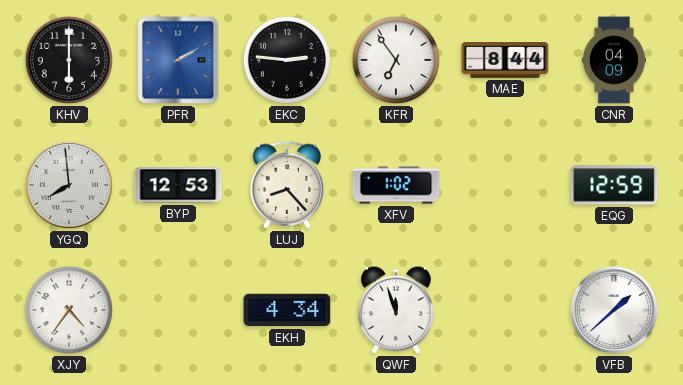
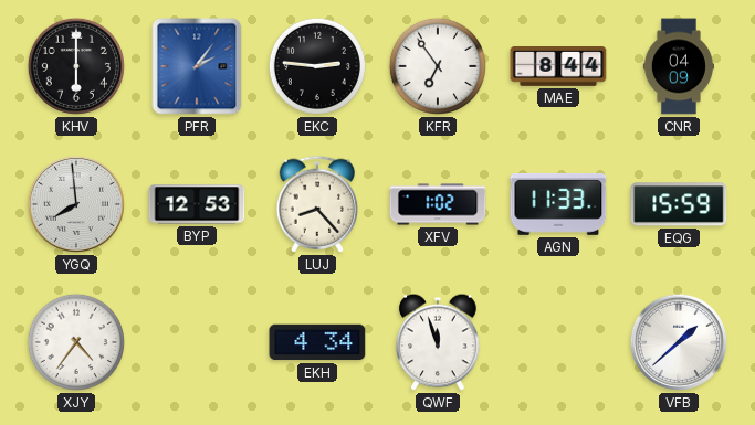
PFR: 2:10 -> 2:06 (197, 66)
AGN: none -> 11:33 (558, 204)
EQG: 12:59 -> 15:59 (679, 204)
